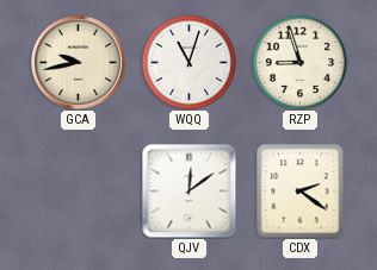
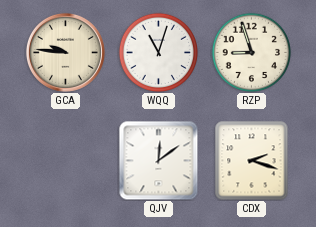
GCA: 9:43 -> 9:46 (65, 52)
CDX: 2:21 -> 2:18 (252, 161)
